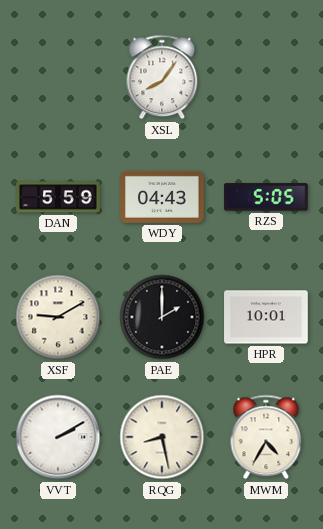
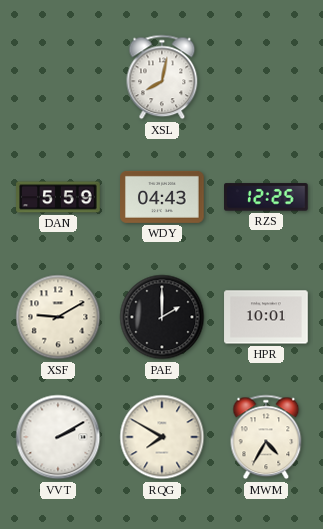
XSL: 8:06 -> 8:02 (162, 77)
RZS: 5:05 -> 12:25 (267, 197)
RQG: 8:28 -> 7:50 (162, 437)
